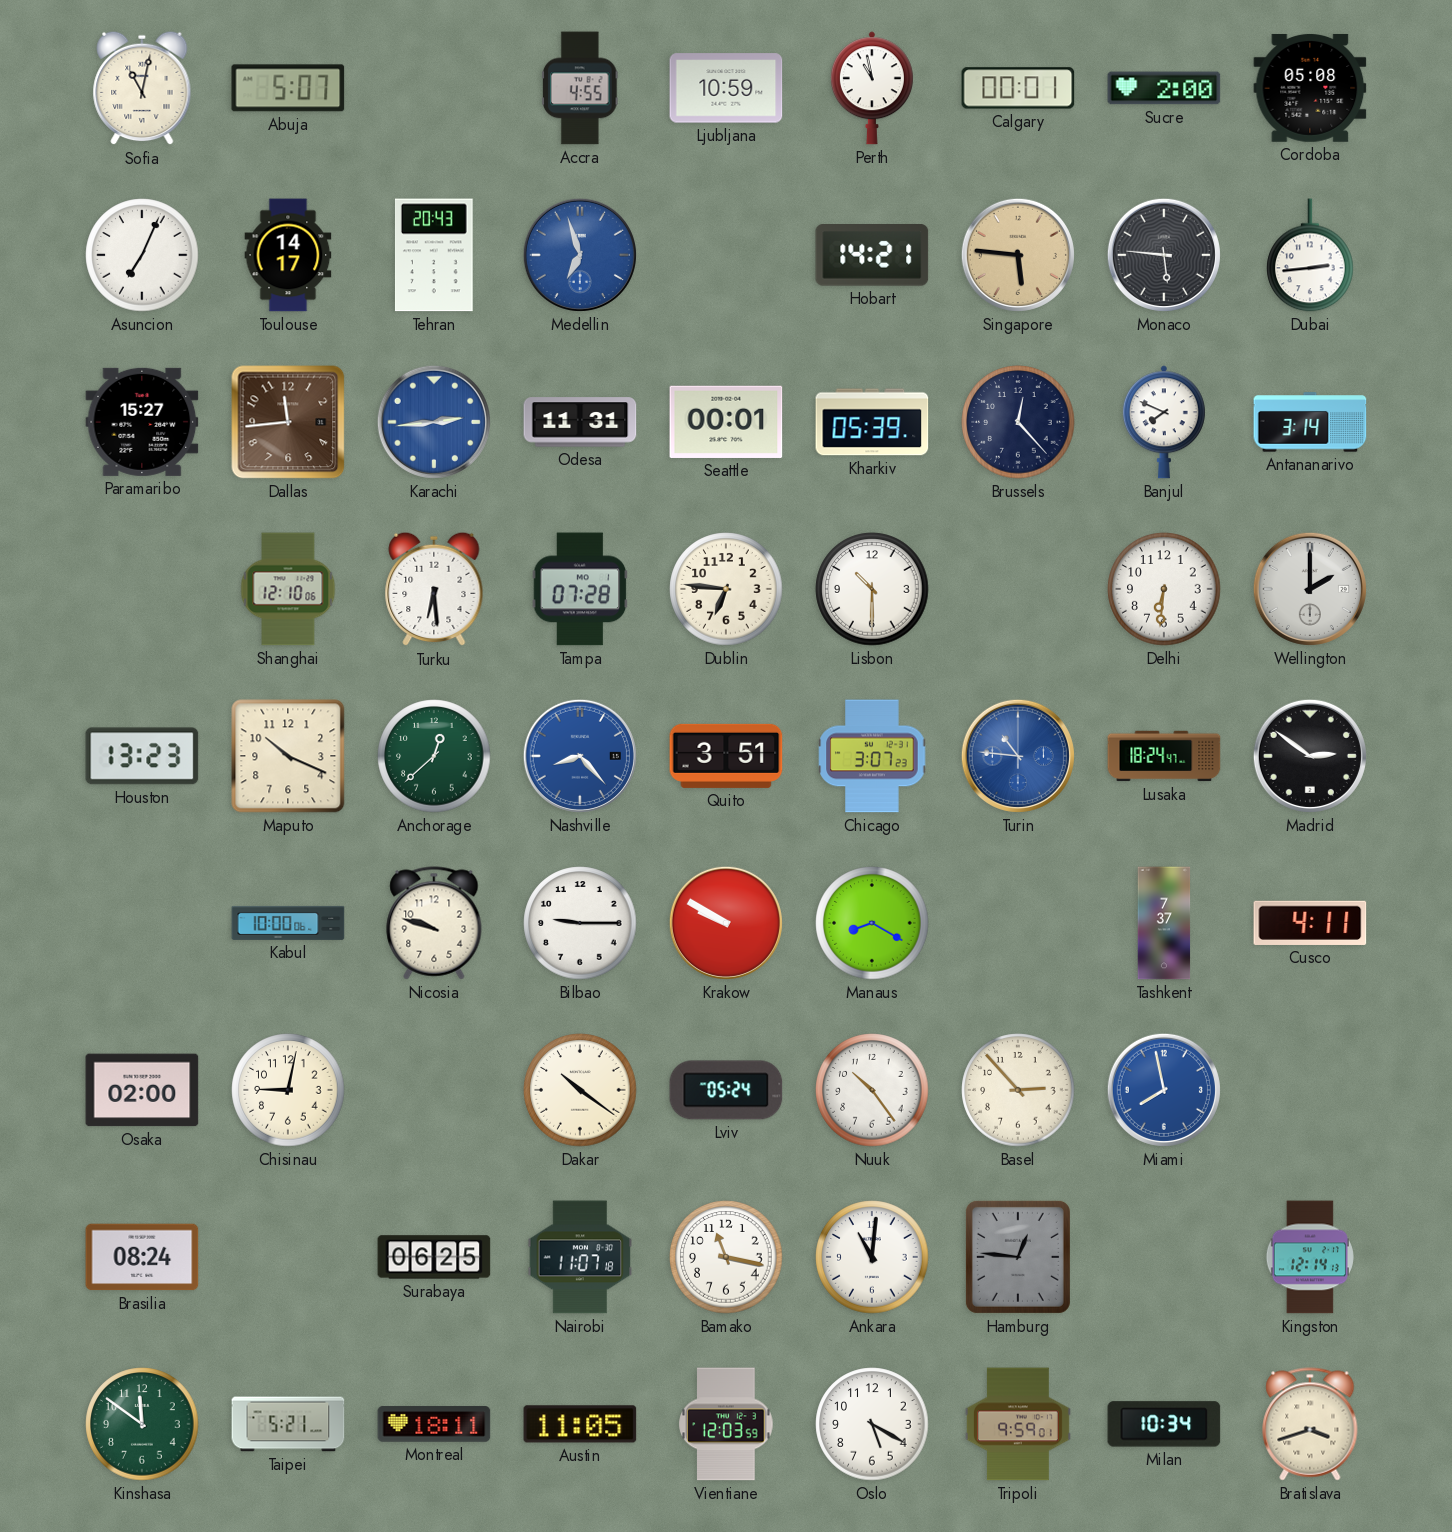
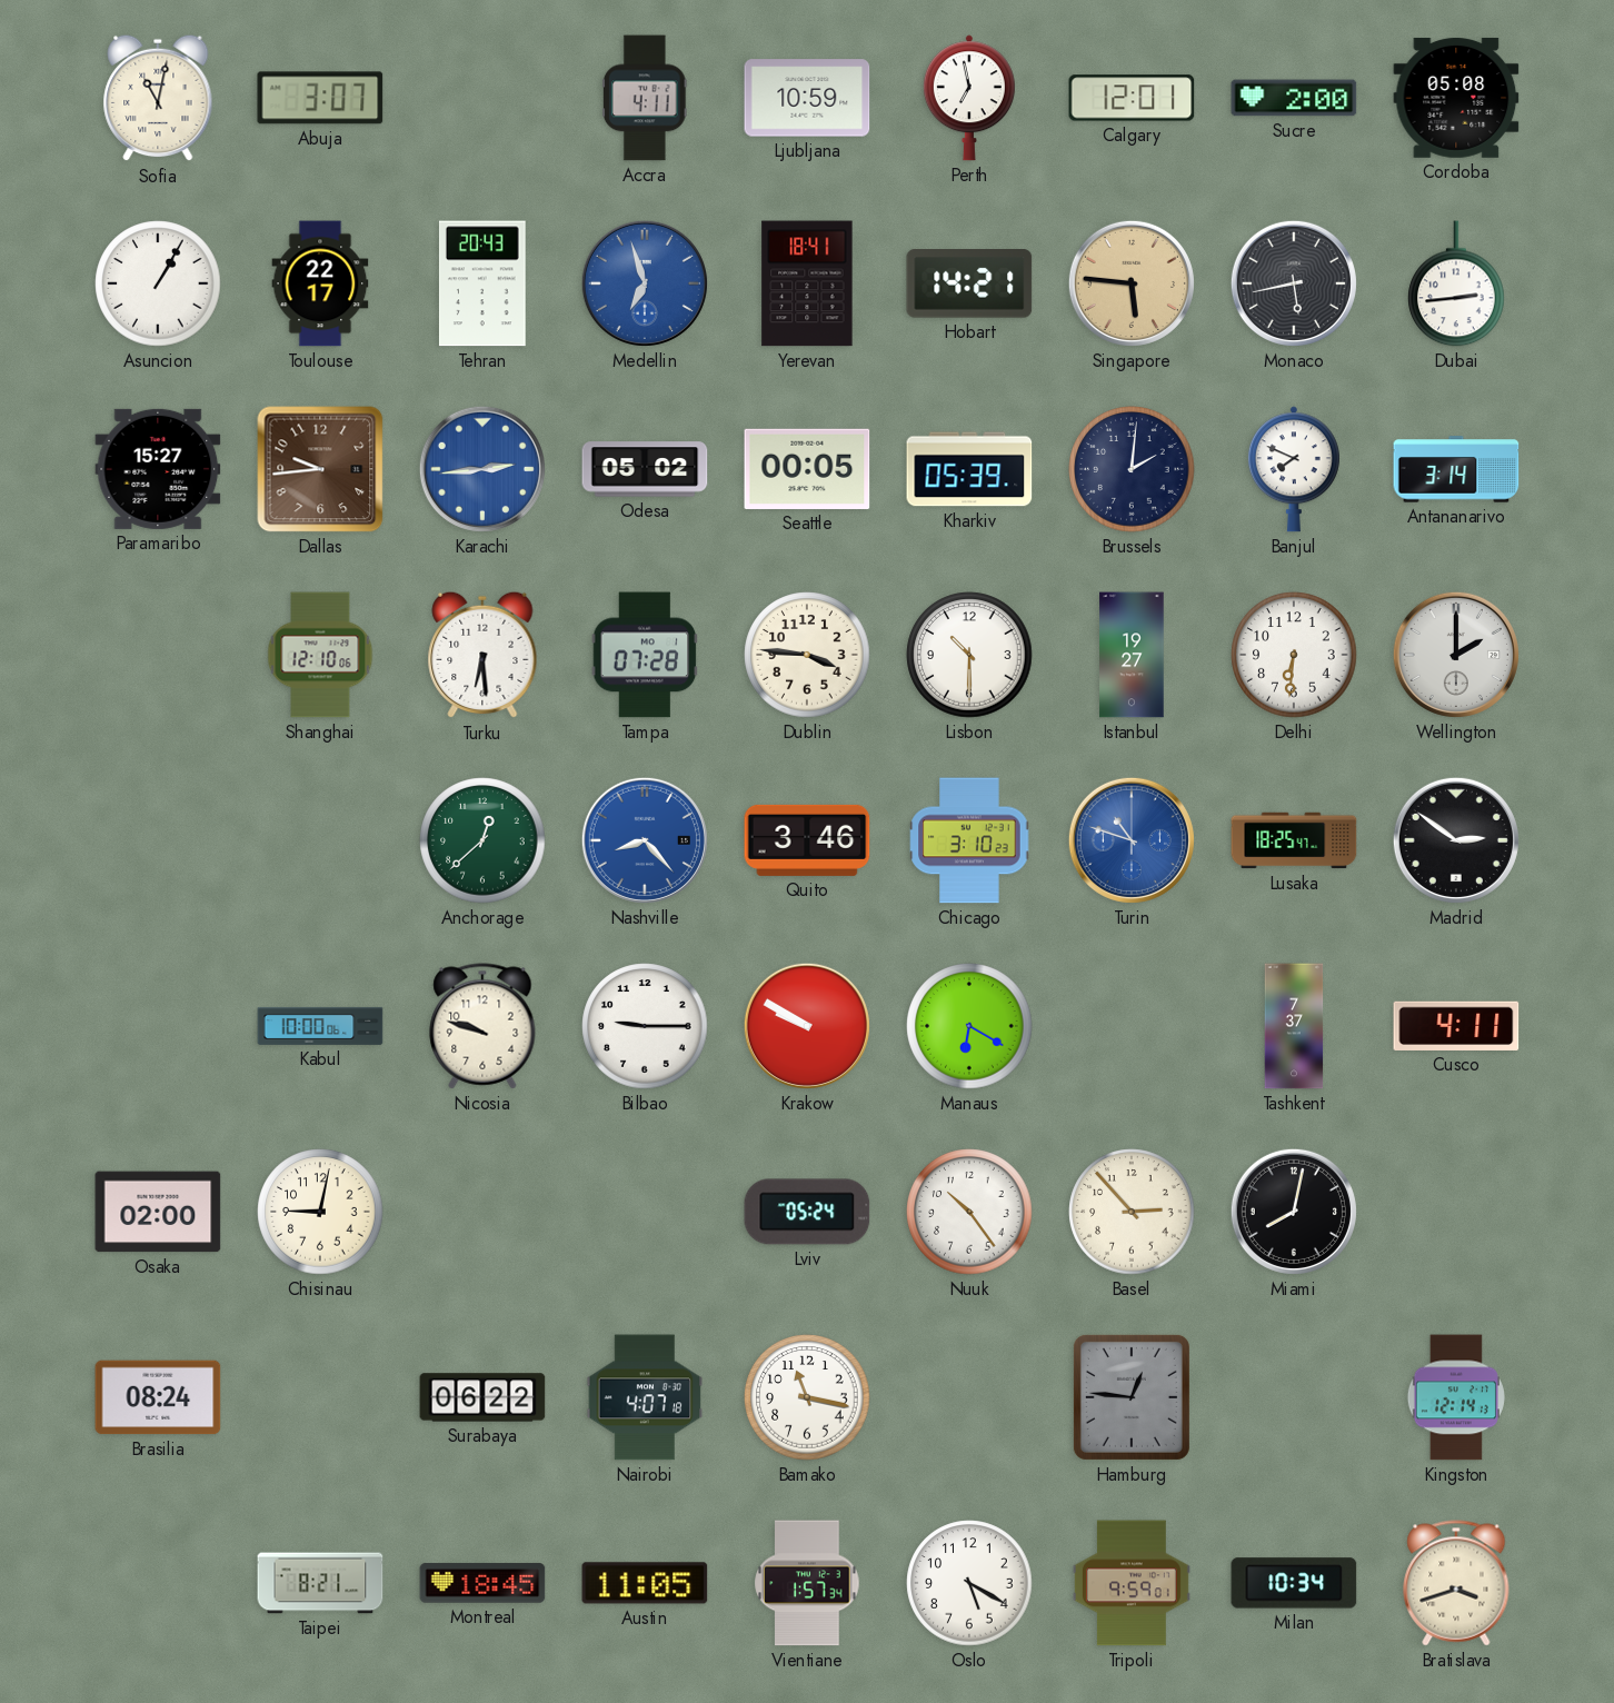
Abuja: 5:07 -> 3:07 (320, 98)
Accra: 4:55 -> 4:11 (646, 98)
Perth: 10:58 -> 6:58 (969, 98)
Calgary: 00:01 -> 12:01 (1132, 98)
Asuncion: 7:04 -> 1:05 (158, 283)
Toulouse: 14:17 -> 22:17 (320, 283)
Yerevan: none -> 18:41 (807, 283)
Monaco: 5:46 -> 5:43 (1294, 283)
Dallas: 11:44 -> 9:44 (320, 469)
Odesa: 11:31 -> 05:02 (645, 469)
Seattle: 00:01 -> 00:05 (807, 469)
Brussels: 12:23 -> 2:01 (1132, 469)
Dublin: 6:46 -> 3:46 (807, 655)
Istanbul: none -> 19:27 (1132, 655)
Houston: 13:23 -> none (142, 756)
Maputo: 10:19 -> none (288, 756)
Quito: 3:51 -> 3:46 (807, 840)
Chicago: 3:07 -> 3:10 (969, 840)
Turin: 10:46 -> 10:48 (1132, 840)
Lusaka: 18:24 -> 18:25 (1294, 840)
Manaus: 8:20 -> 6:20 (969, 1026)
Dakar: 10:21 -> none (580, 1090)
Miami: 7:58 -> 8:02 (1294, 1212)
Miami dial: blue -> black (1294, 1212)
Surabaya: 06:25 -> 06:22 (482, 1397)
Nairobi: 11:07 -> 4:07 (645, 1397)
Ankara: 11:01 -> none (872, 1257)
Kinshasa: 11:51 -> none (142, 1424)
Taipei: 5:21 -> 8:21 (320, 1583)
Montreal: 18:11 -> 18:45 (482, 1583)
Vientiane: 12:03 -> 1:57 (807, 1583)
